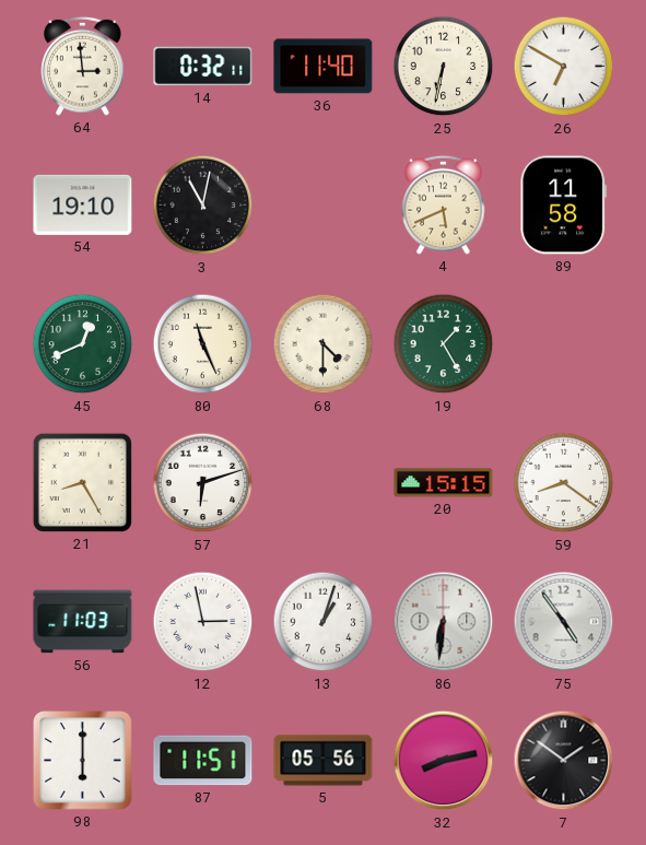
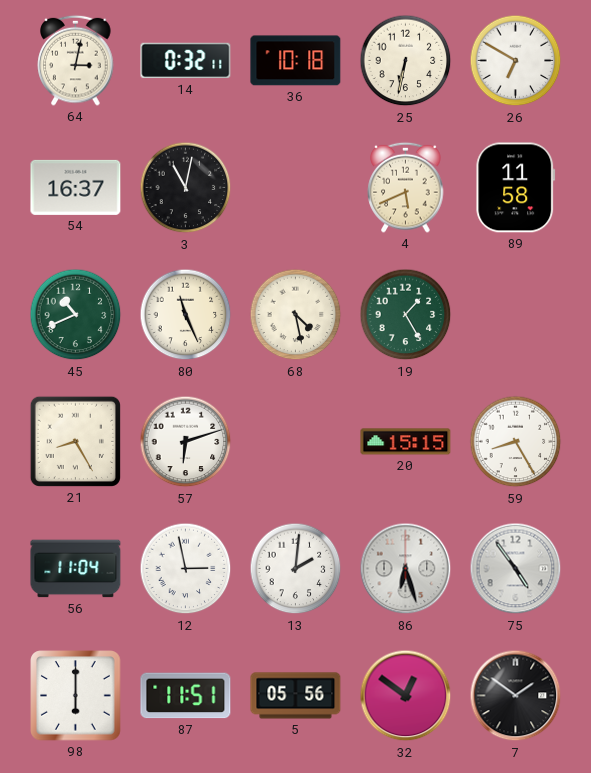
64: 2:59 -> 3:02 (76, 60)
36: 11:40 -> 10:18 (296, 61)
54: 19:10 -> 16:37 (76, 187)
45: 12:41 -> 10:41 (76, 315)
68: 4:30 -> 4:28 (296, 315)
59: 8:21 -> 8:25 (516, 442)
56: 11:03 -> 11:04 (76, 569)
13: 1:03 -> 2:01 (296, 569)
86: 6:31 -> 6:27 (406, 569)
32: 8:13 -> 12:51 (406, 696)
